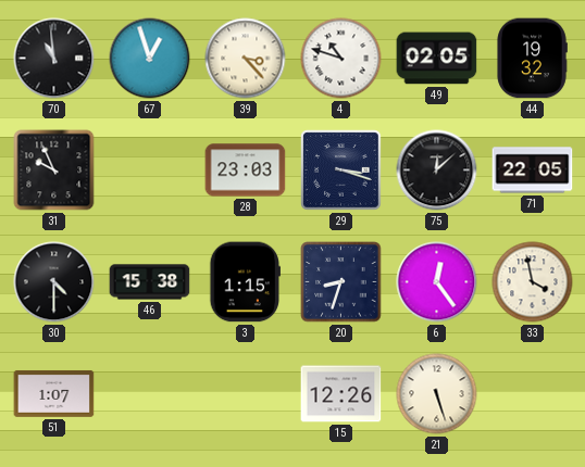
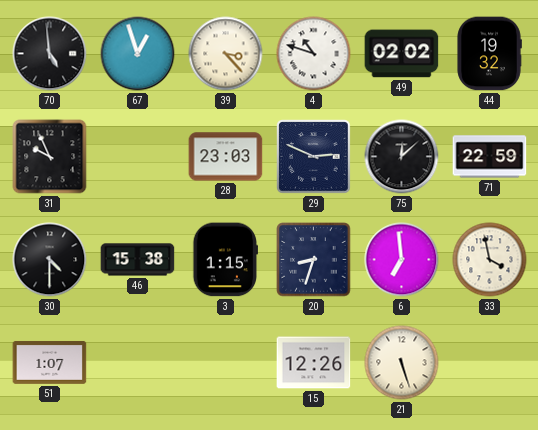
70: 10:59 -> 4:59 (50, 54)
49: 02:05 -> 02:02 (402, 54)
29: 3:18 -> 2:49 (314, 157)
71: 22:05 -> 22:59 (490, 157)
6: 12:24 -> 6:59 (402, 260)
